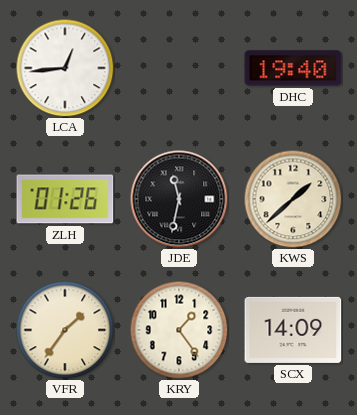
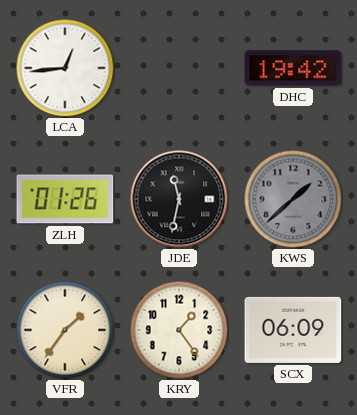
DHC: 19:40 -> 19:42 (293, 68)
KWS dial: cream -> grey (293, 199)
SCX: 14:09 -> 06:09 (293, 330)
